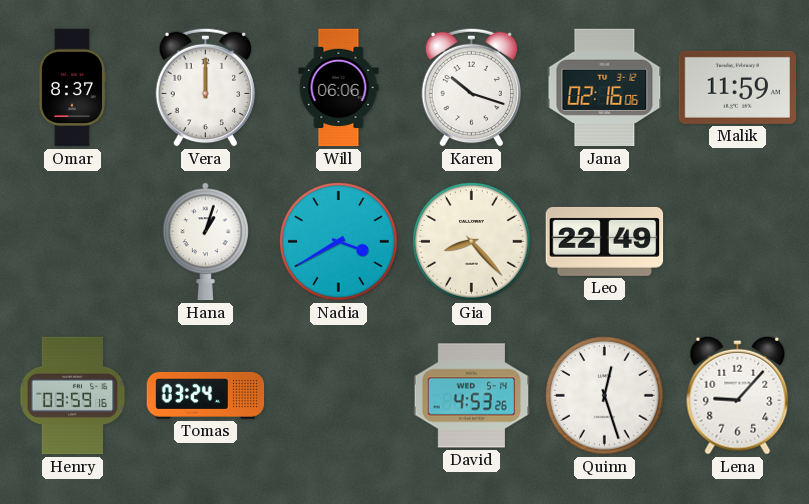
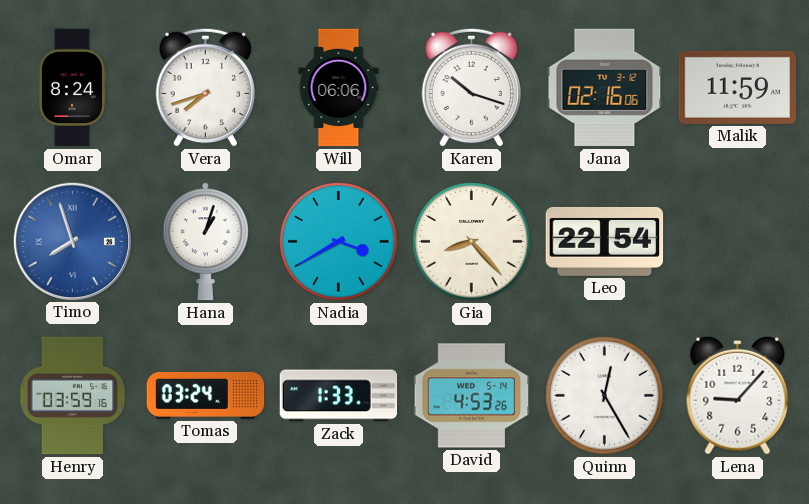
Omar: 8:37 -> 8:24 (72, 88)
Vera: 12:00 -> 7:42 (205, 87)
Timo: none -> 7:57 (72, 241)
Leo: 22:49 -> 22:54 (605, 241)
Zack: none -> 1:33 (339, 396)
Quinn: 12:27 -> 12:25 (605, 396)
